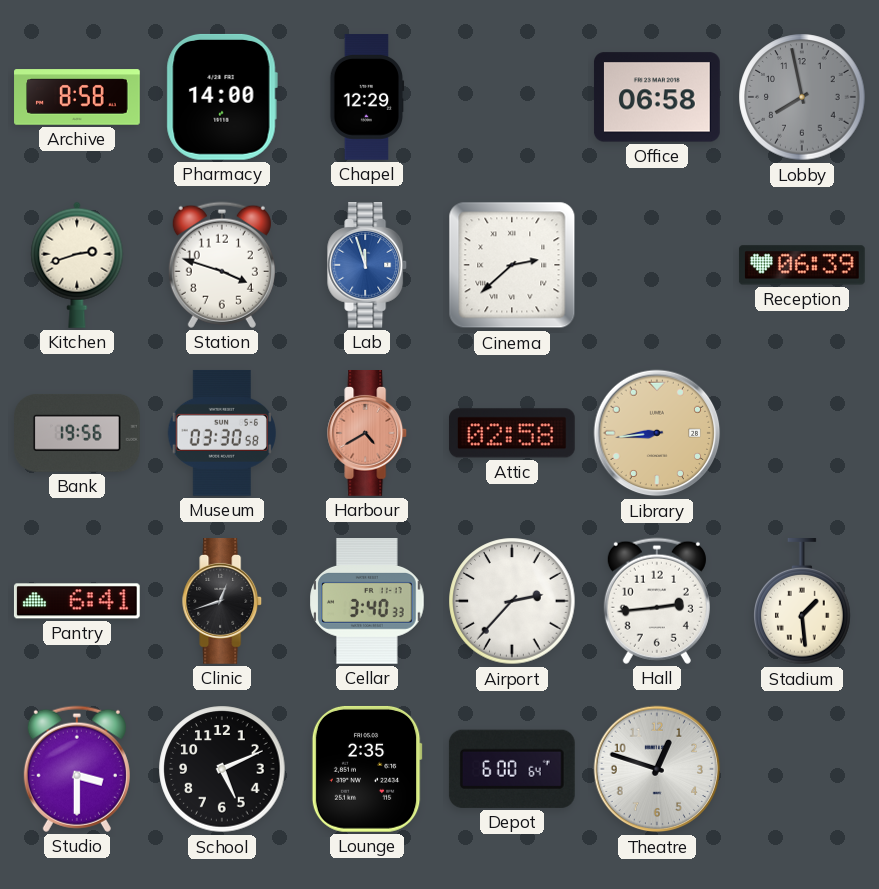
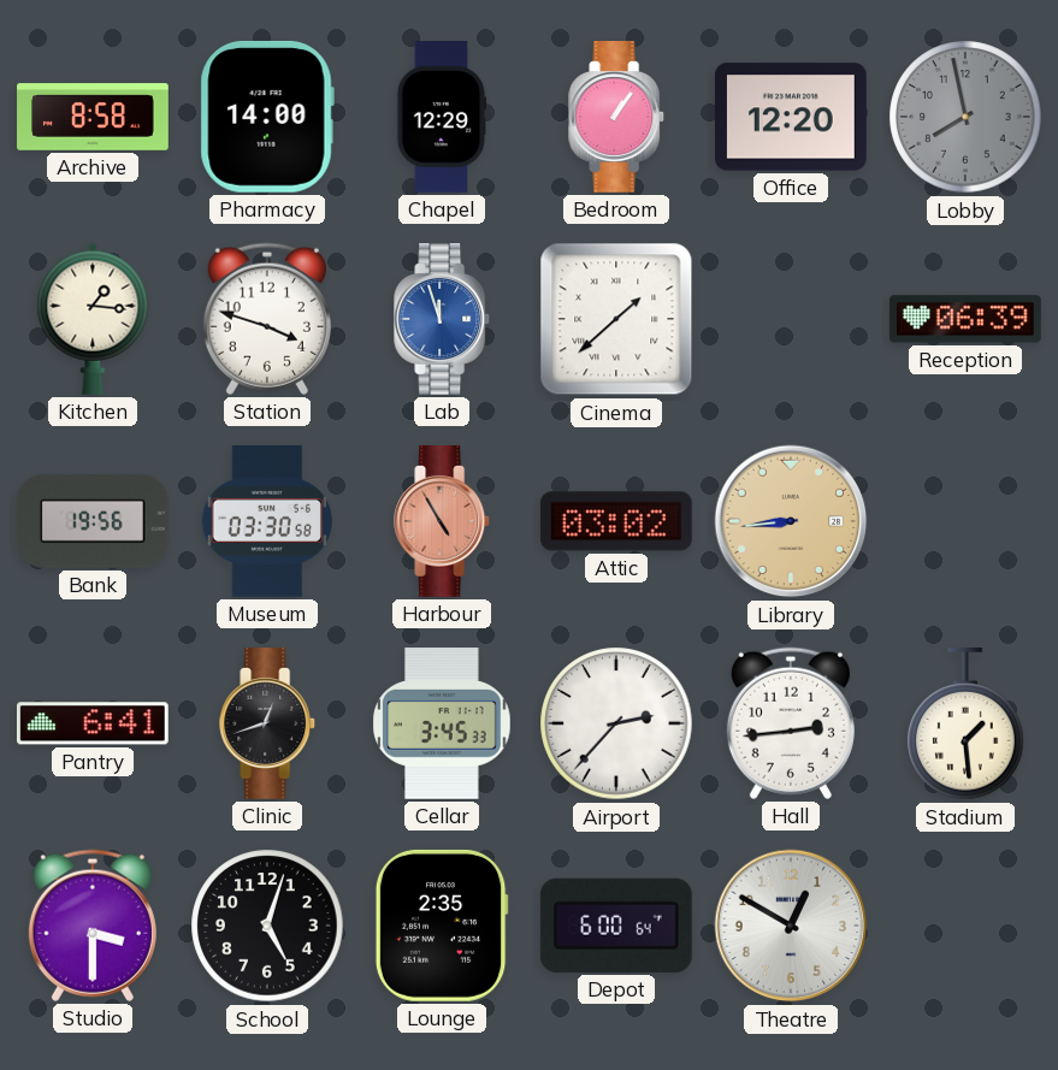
Bedroom: none -> 1:06 (617, 118)
Office: 06:58 -> 12:20 (791, 117)
Kitchen: 2:42 -> 1:16 (93, 319)
Cinema: 2:38 -> 1:38 (616, 319)
Harbour: 4:40 -> 4:55 (443, 522)
Attic: 02:58 -> 03:02 (616, 521)
Cellar: 3:40 -> 3:45 (442, 725)
School: 5:11 -> 5:03 (267, 926)
Theatre: 12:48 -> 12:50 (791, 926)
